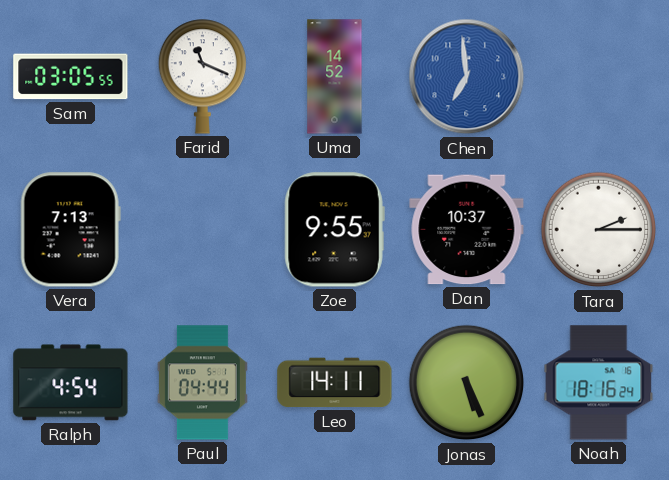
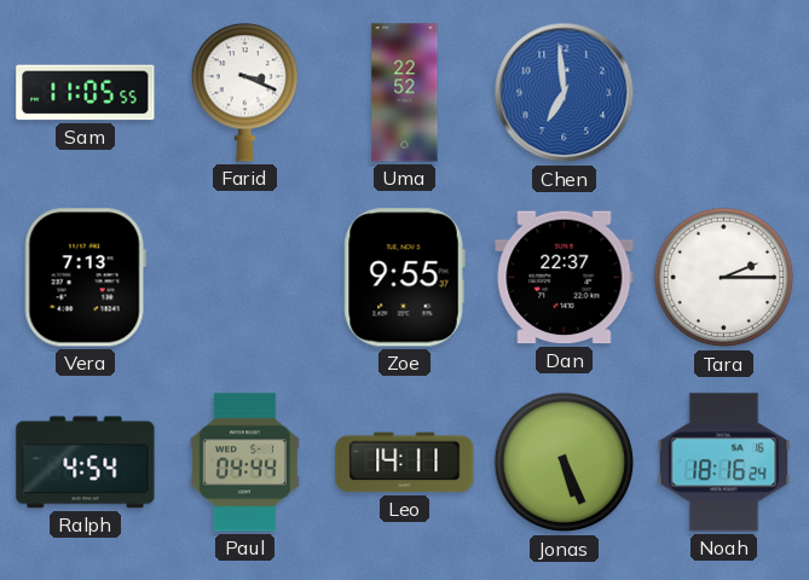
Sam: 03:05 -> 11:05 (86, 93)
Farid: 11:19 -> 3:19 (244, 93)
Uma: 14:52 -> 22:52 (405, 93)
Dan: 10:37 -> 22:37 (565, 278)
